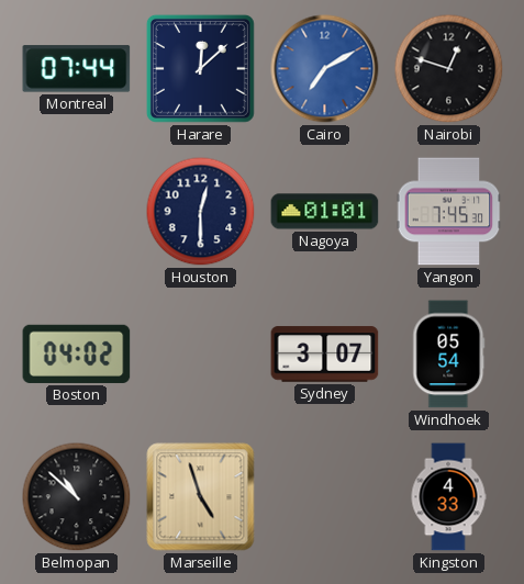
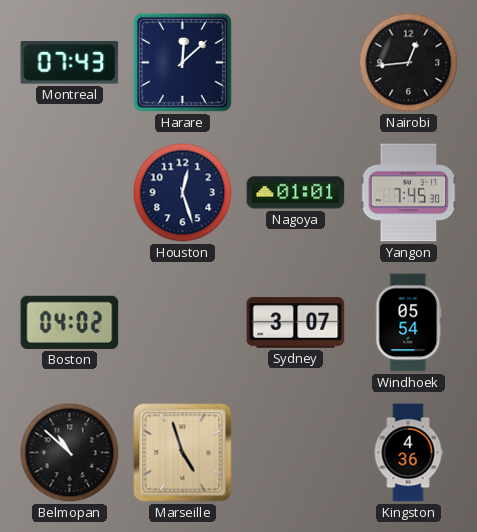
Montreal: 07:44 -> 07:43 (70, 63)
Cairo: 7:10 -> none (325, 69)
Nairobi: 12:48 -> 12:44 (409, 63)
Houston: 12:30 -> 12:27 (183, 193)
Kingston: 4:33 -> 4:36 (408, 453)
